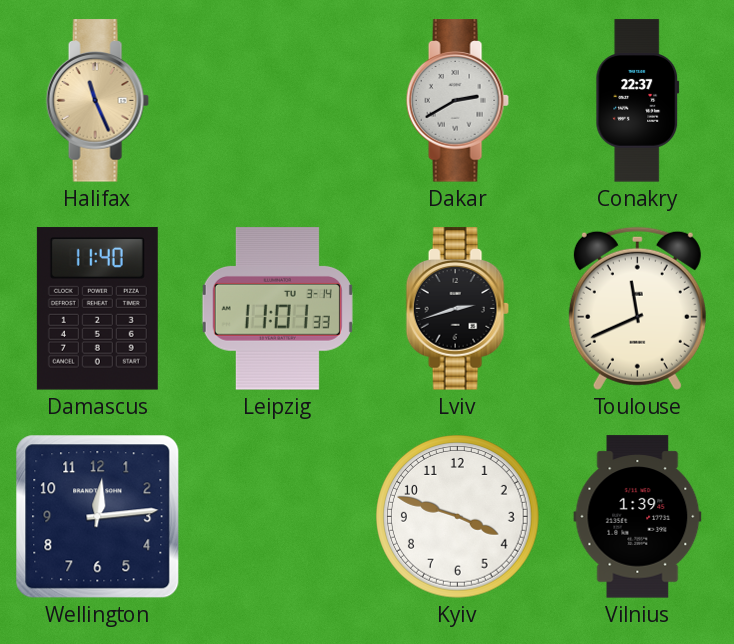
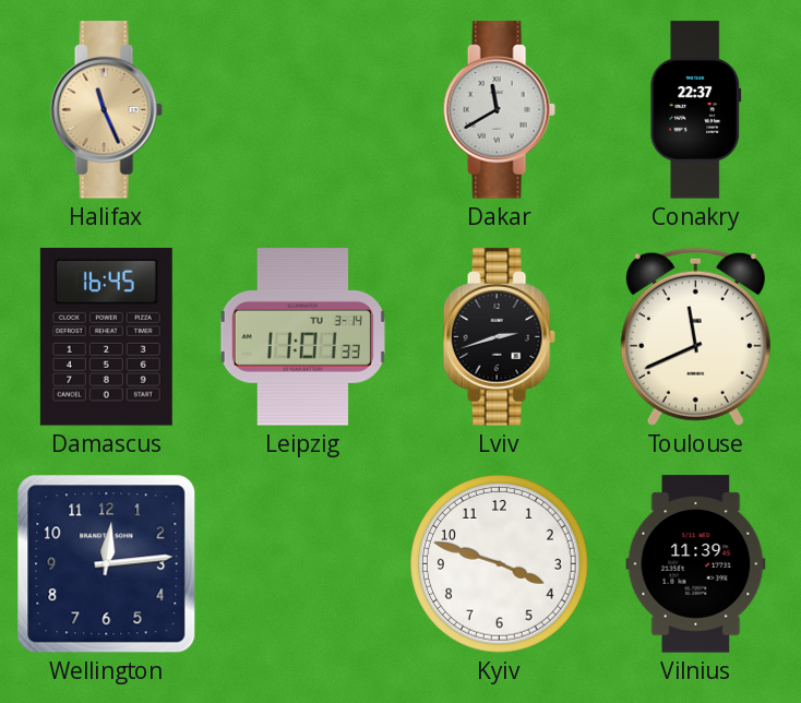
Dakar: 2:40 -> 11:40 (499, 110)
Damascus: 11:40 -> 16:45 (106, 337)
Vilnius: 1:39 -> 11:39 (696, 564)
